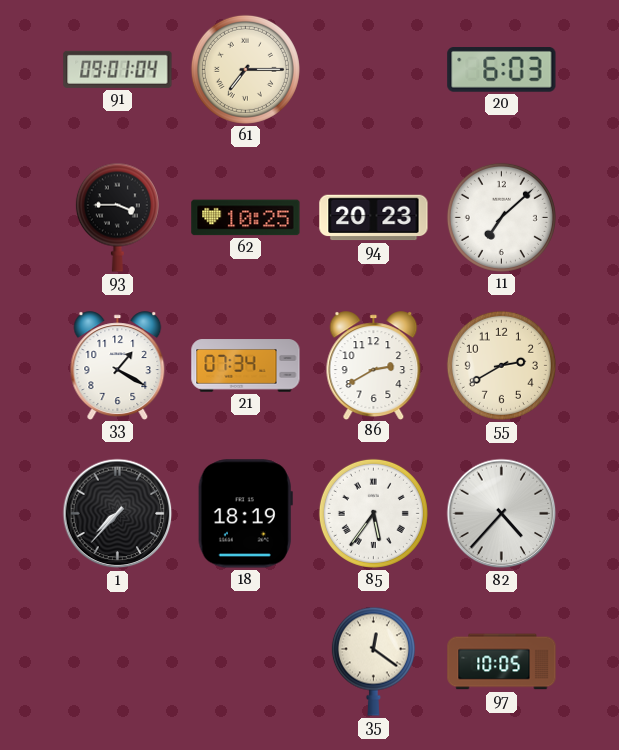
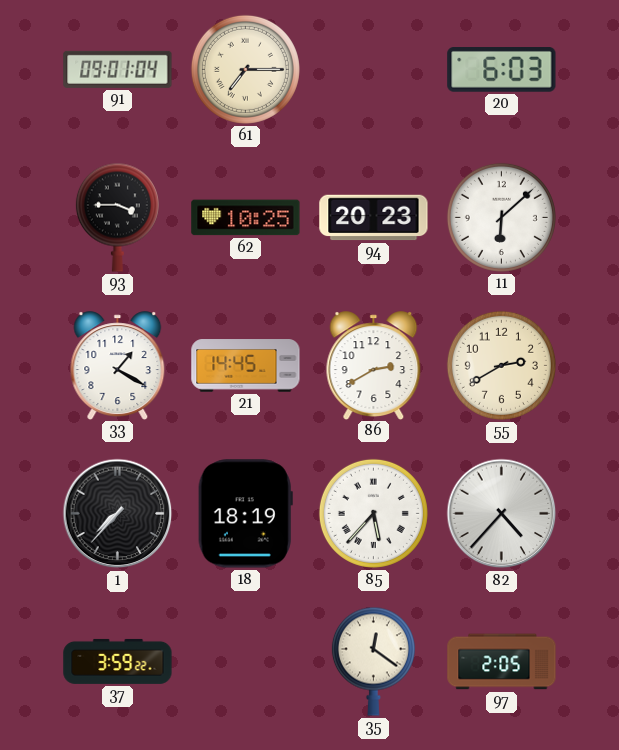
11: 7:08 -> 6:08 (501, 217)
21: 07:34 -> 14:45 (246, 366)
85: 5:36 -> 5:37 (373, 513)
37: none -> 3:59 (118, 661)
97: 10:05 -> 2:05 (502, 662)
